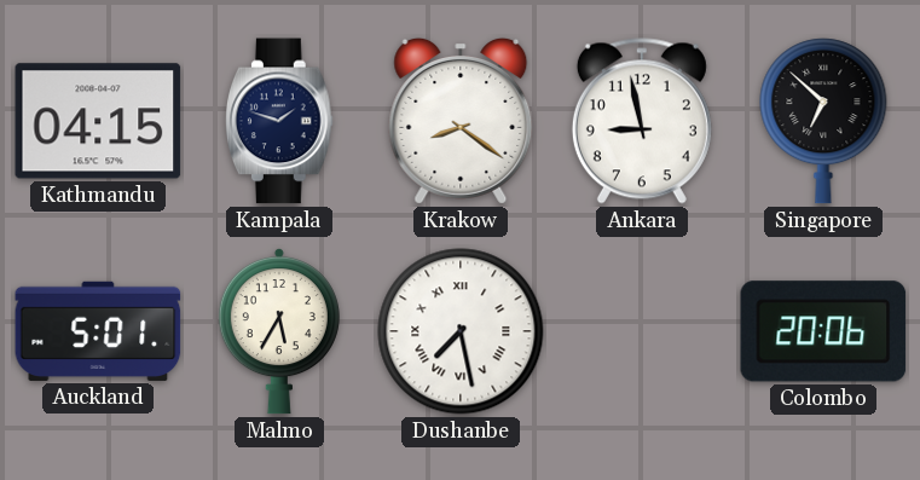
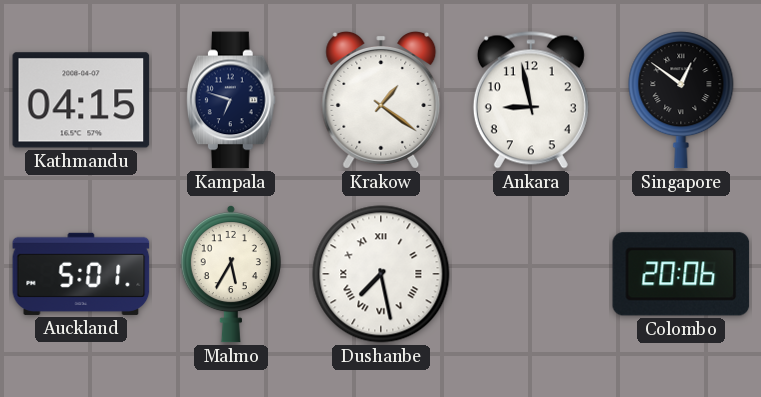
Kampala: 1:48 -> 6:48 (231, 100)
Krakow: 8:21 -> 1:21 (381, 100)
Singapore: 6:52 -> 12:51 (681, 100)
